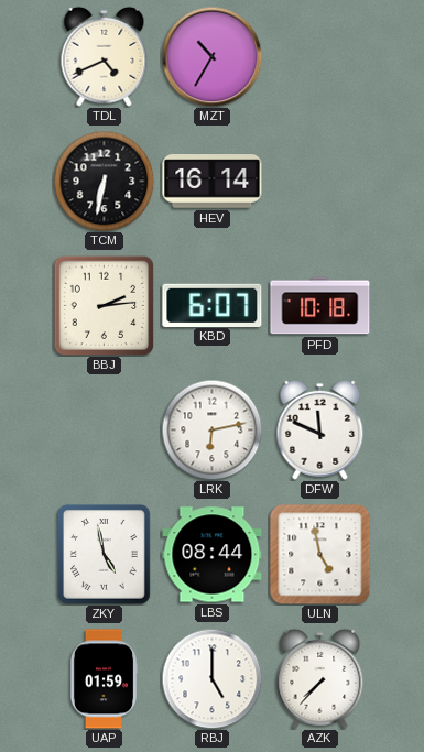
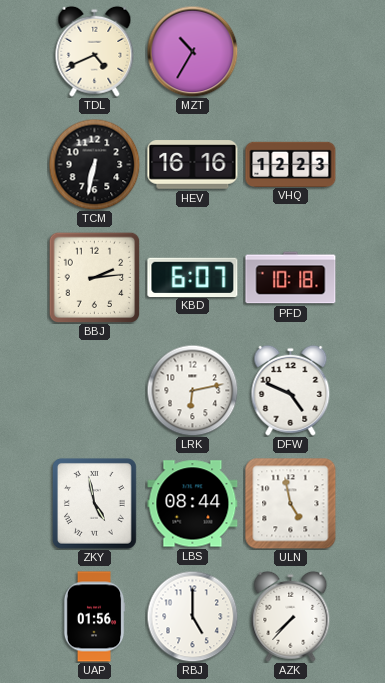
HEV: 16:14 -> 16:16 (193, 165)
VHQ: none -> 12:23 (291, 164)
DFW: 11:49 -> 4:49 (291, 390)
UAP: 01:59 -> 01:56 (94, 617)
